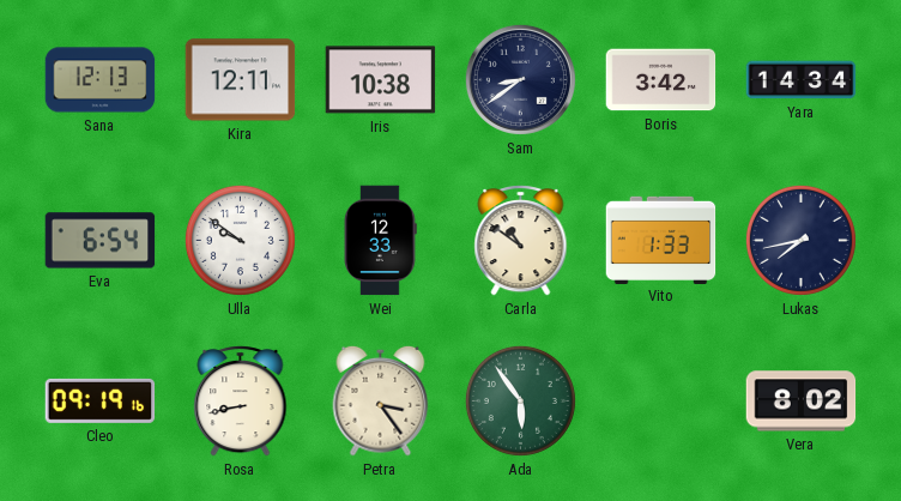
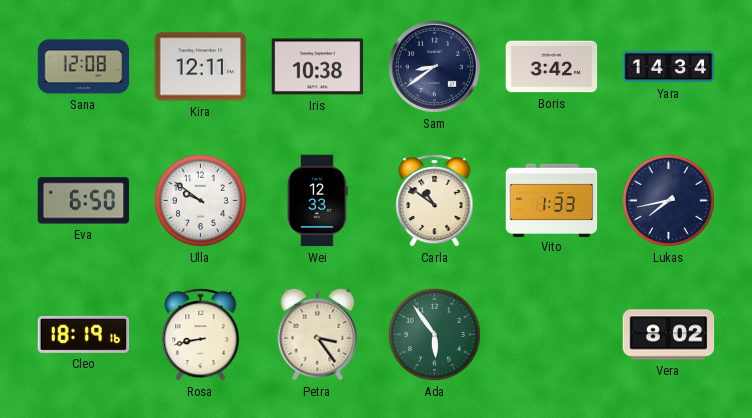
Sana: 12:13 -> 12:08 (84, 67)
Eva: 6:54 -> 6:50 (84, 201)
Cleo: 09:19 -> 18:19 (84, 334)
